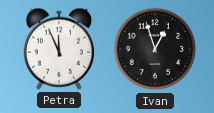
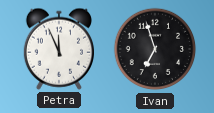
Ivan: 12:57 -> 6:57 (155, 49)
